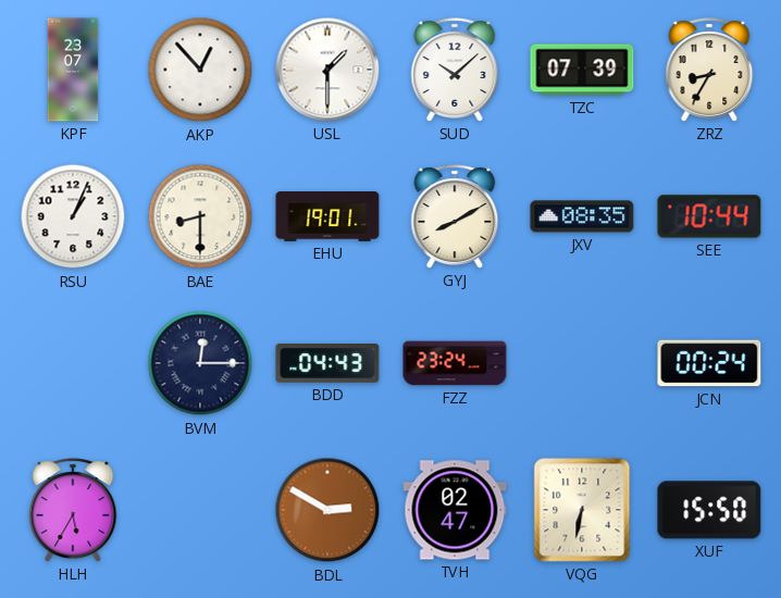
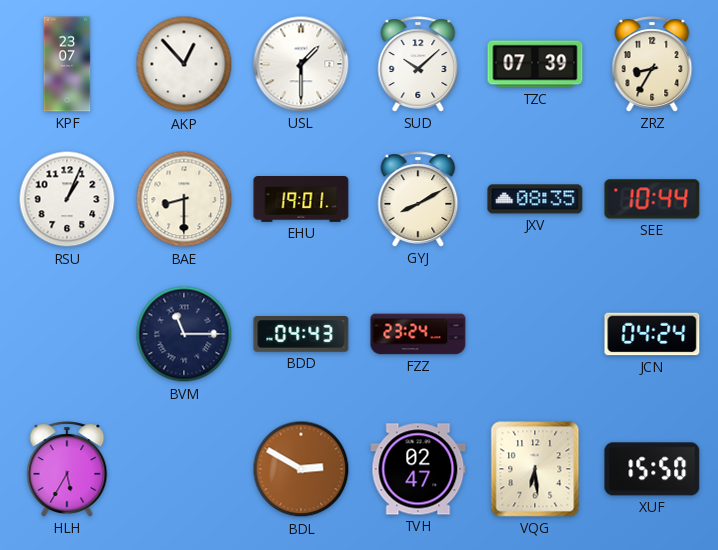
BVM: 12:15 -> 11:15 (184, 334)
JCN: 00:24 -> 04:24 (652, 334)
VQG: 6:32 -> 6:29 (535, 469)
